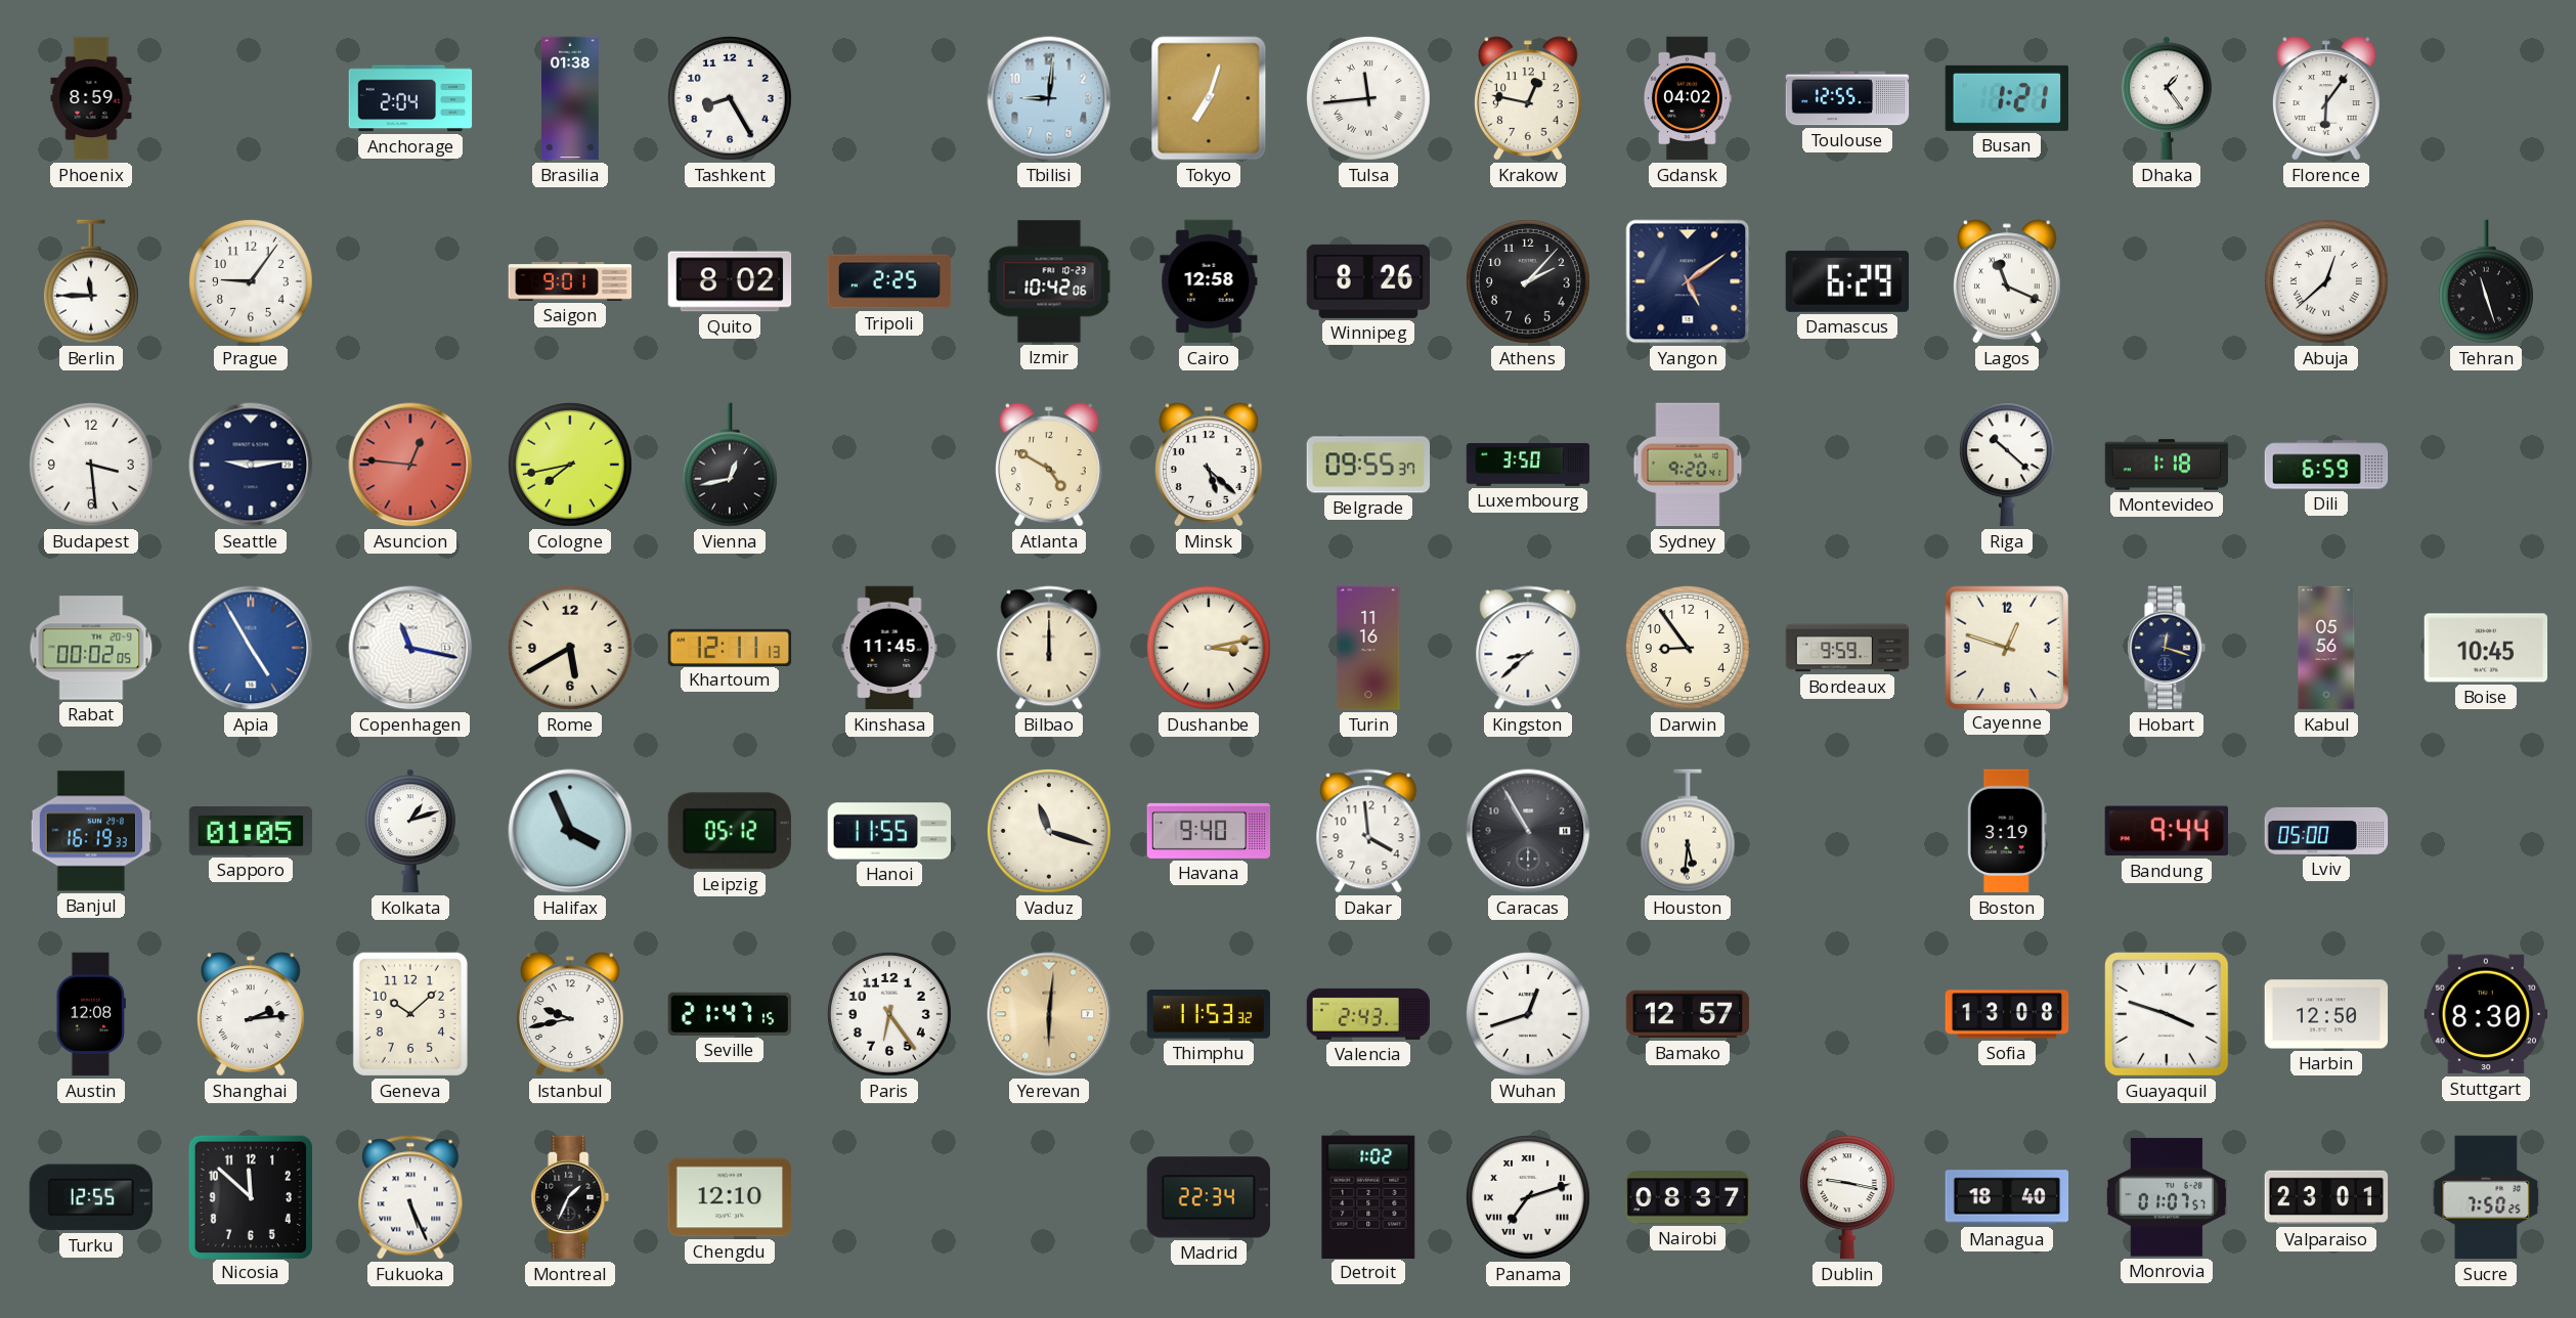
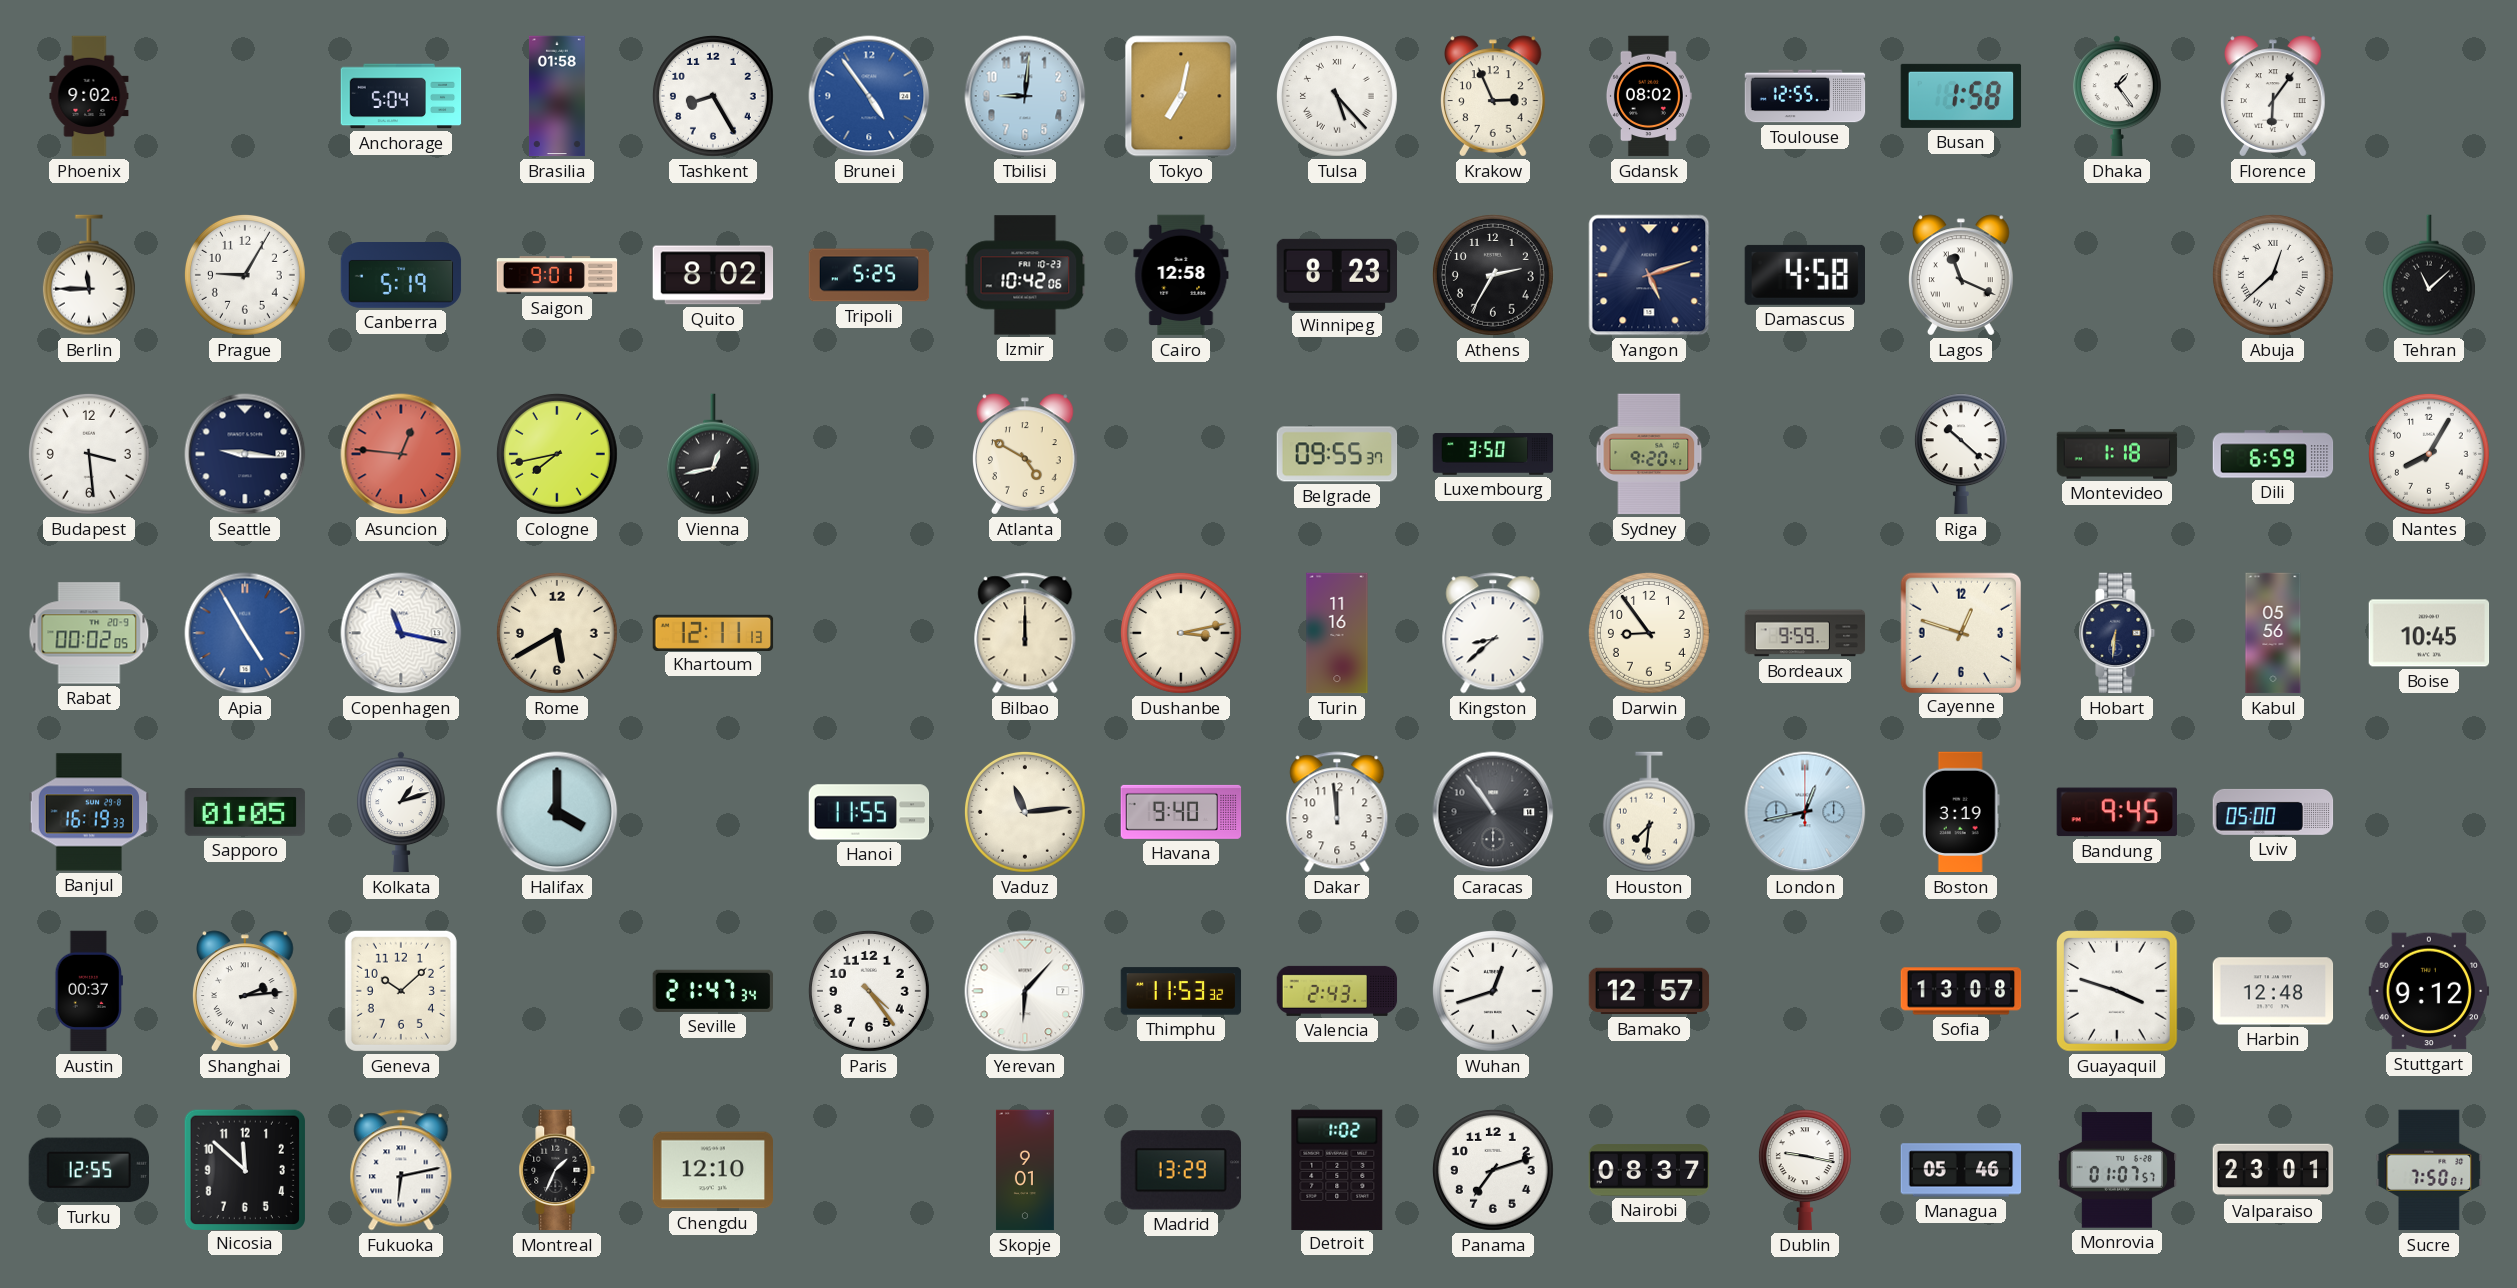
Phoenix: 8:59 -> 9:02 (89, 96)
Anchorage: 2:04 -> 5:04 (401, 96)
Brasilia: 01:38 -> 01:58 (557, 96)
Brunei: none -> 4:54 (869, 96)
Tokyo: 7:03 -> 7:02 (1181, 96)
Tulsa: 11:44 -> 5:23 (1337, 96)
Krakow: 12:47 -> 2:56 (1494, 96)
Gdansk: 04:02 -> 08:02 (1648, 96)
Busan: 1:21 -> 1:58 (1961, 96)
Prague: 9:06 -> 9:05 (245, 275)
Canberra: none -> 5:19 (401, 276)
Tripoli: 2:25 -> 5:25 (869, 275)
Winnipeg: 8:26 -> 8:23 (1336, 275)
Athens: 2:07 -> 2:35 (1493, 275)
Yangon: 5:09 -> 5:12 (1649, 275)
Damascus: 6:29 -> 4:58 (1804, 275)
Tehran: 11:27 -> 11:08 (2429, 275)
Seattle: 9:14 -> 9:16 (245, 454)
Minsk: 5:22 -> none (1210, 465)
Nantes: none -> 8:05 (2429, 454)
Kinshasa: 11:45 -> none (889, 648)
Hobart: 12:18 -> 6:31 (2117, 633)
Halifax: 3:56 -> 4:00 (557, 812)
Leipzig: 05:12 -> none (730, 831)
Vaduz: 11:18 -> 11:14 (1025, 812)
Dakar: 3:59 -> 11:59 (1337, 812)
Caracas: 10:55 -> 10:54 (1493, 812)
Houston: 5:31 -> 7:31 (1649, 812)
London: none -> 12:43 (1805, 812)
Bandung: 9:44 -> 9:45 (2117, 812)
Austin: 12:08 -> 00:37 (89, 991)
Istanbul: 9:43 -> none (571, 1014)
Seville: 21:47:15 -> 21:47:34 (712, 991)
Paris: 6:24 -> 4:24 (869, 991)
Yerevan: 6:01 -> 6:07 (1025, 991)
Yerevan dial: champagne -> white (1025, 991)
Harbin: 12:50 -> 12:48 (2273, 991)
Stuttgart: 8:30 -> 9:12 (2429, 991)
Fukuoka: 5:26 -> 6:13 (401, 1170)
Skopje: none -> 9:01 (1025, 1170)
Madrid: 22:34 -> 13:29 (1180, 1170)
Panama numerals: Roman -> Arabic (1493, 1170)
Managua: 18:40 -> 05:46 (1961, 1170)
Sucre: 7:50:25 -> 7:50:01 (2429, 1170)
